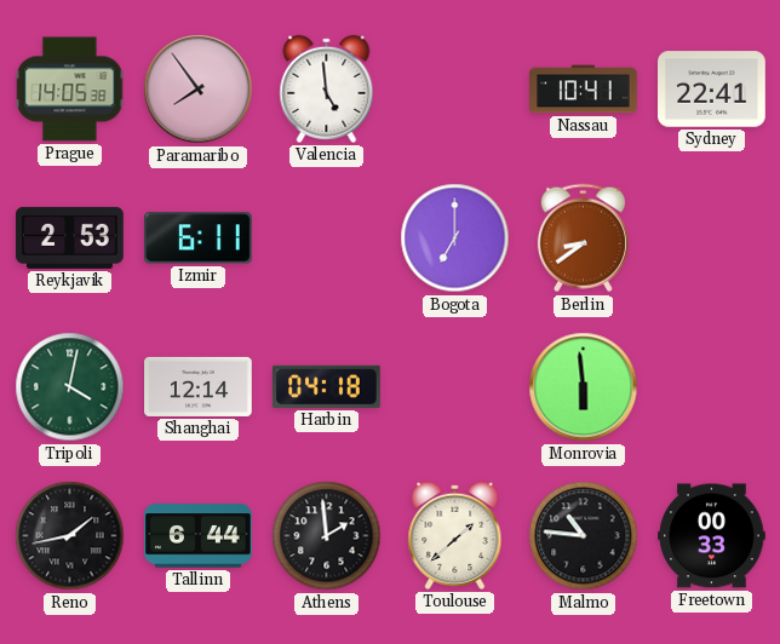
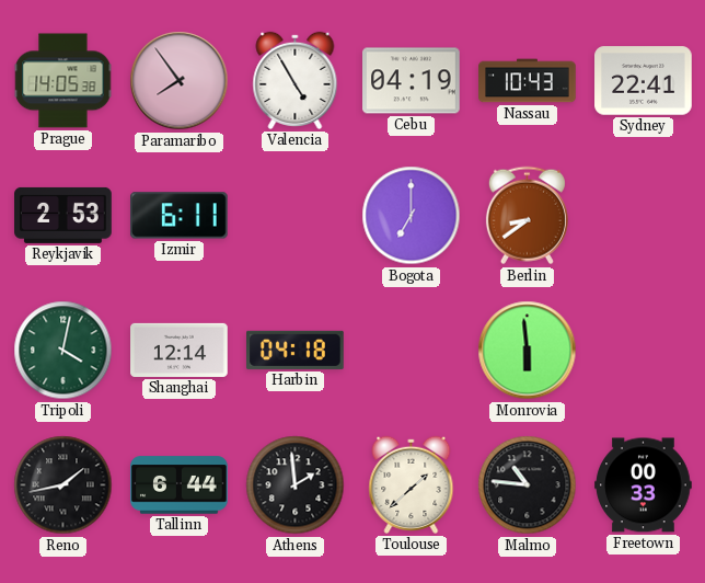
Valencia: 4:59 -> 4:55 (296, 80)
Cebu: none -> 04:19 (412, 81)
Nassau: 10:41 -> 10:43 (528, 81)
